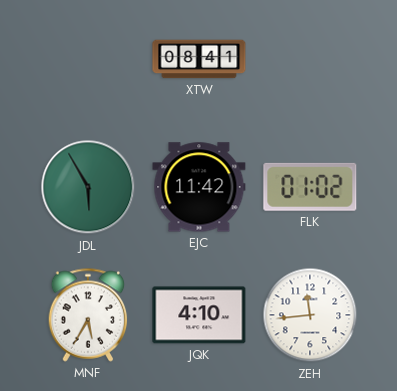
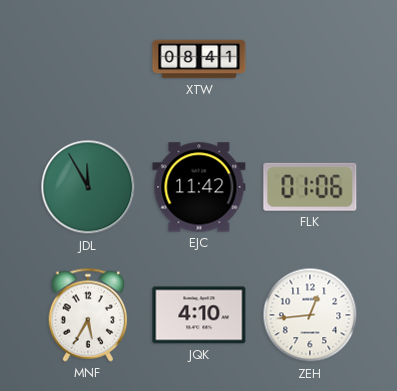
JDL: 5:55 -> 11:55 (88, 187)
FLK: 01:02 -> 01:06 (310, 187)
ZEH: 11:44 -> 12:44 (310, 315)
